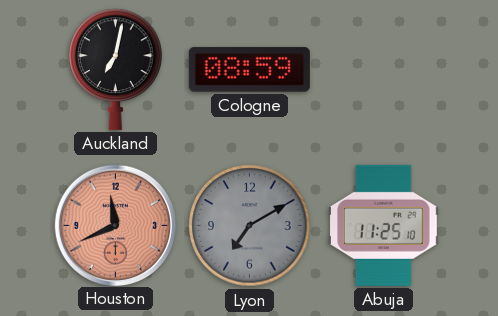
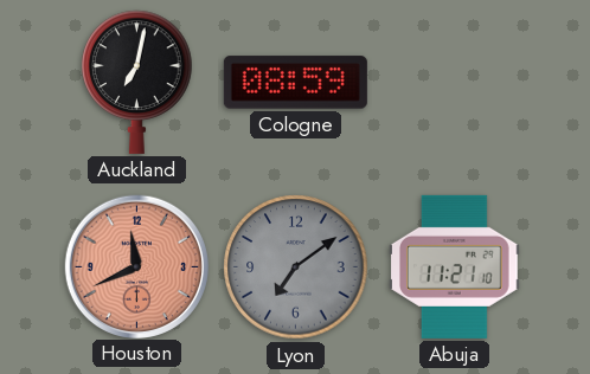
Lyon: 7:10 -> 7:09 (296, 267)
Abuja: 11:25 -> 11:21 (455, 266)
